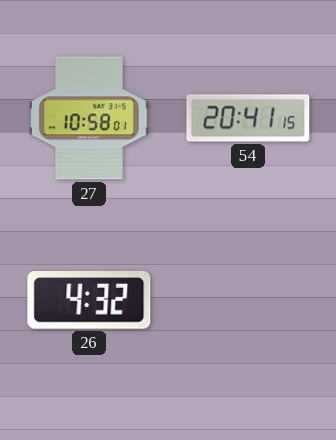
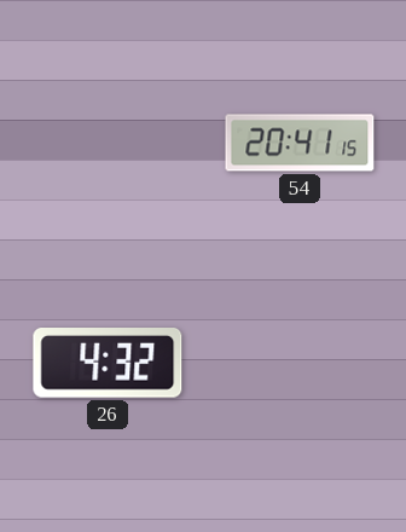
27: 10:58 -> none (90, 118)
